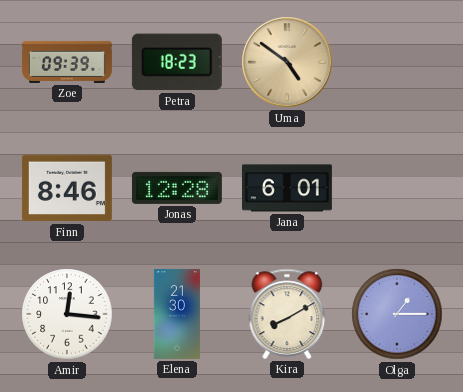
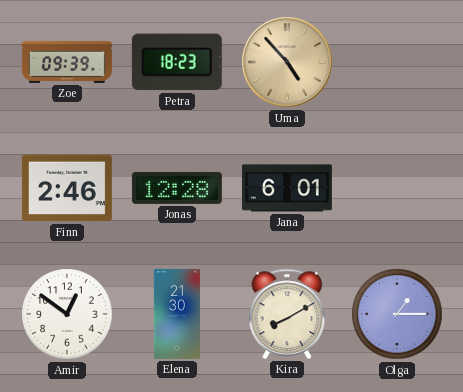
Uma: 4:51 -> 4:53 (287, 62)
Finn: 8:46 -> 2:46 (67, 188)
Amir: 12:16 -> 12:51 (67, 314)
